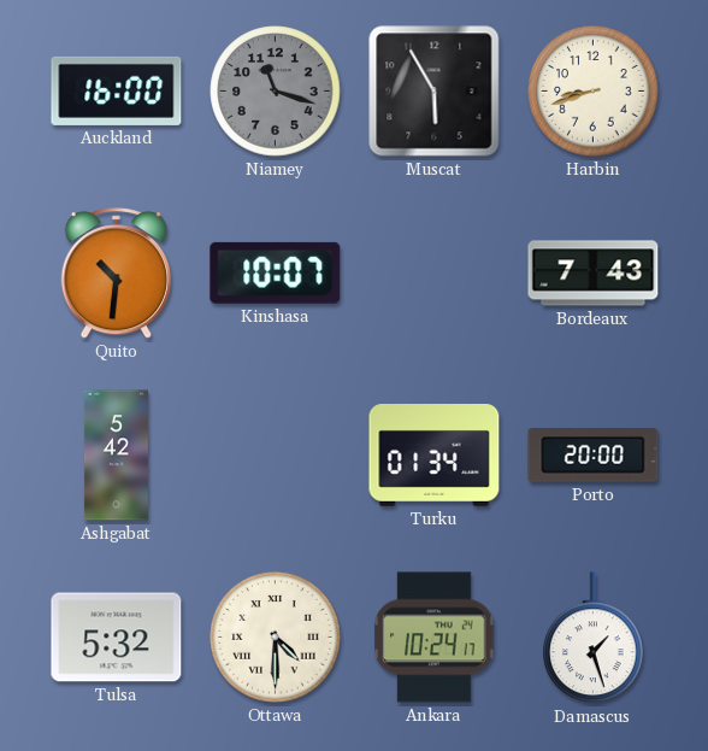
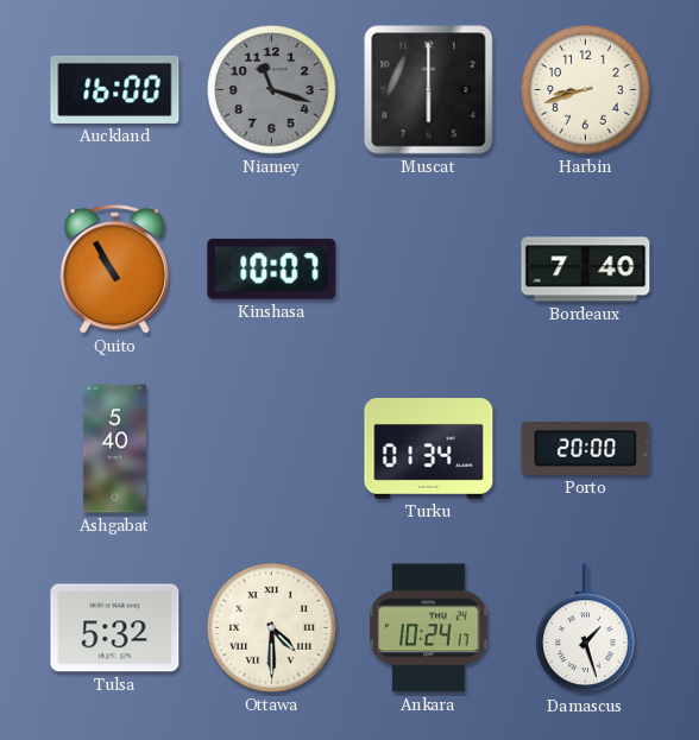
Muscat: 5:55 -> 6:00 (429, 90)
Quito: 10:31 -> 10:55 (114, 270)
Bordeaux: 7:43 -> 7:40 (586, 270)
Ashgabat: 5:42 -> 5:40 (114, 449)
